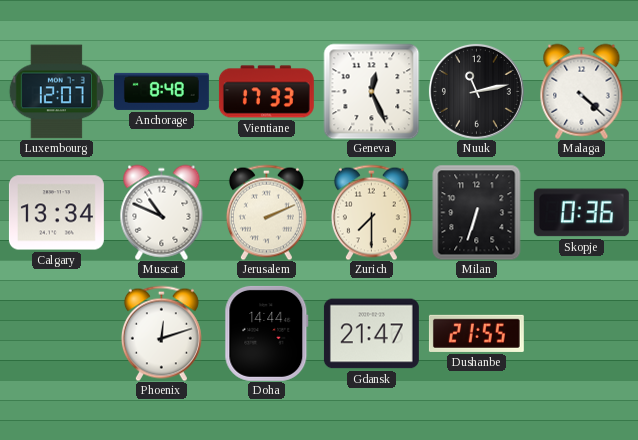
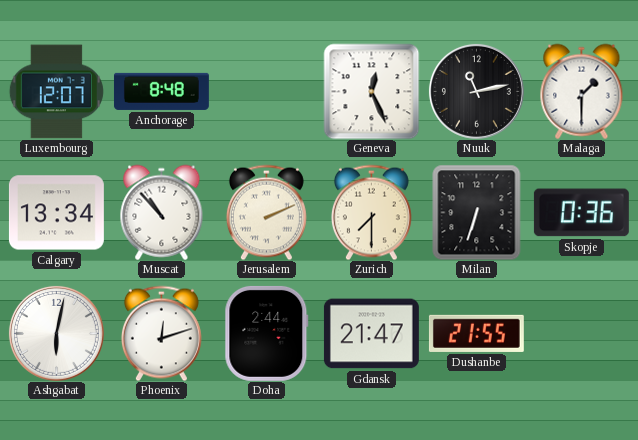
Vientiane: 17:33 -> none (266, 92)
Malaga: 4:22 -> 1:30 (582, 91)
Muscat: 10:49 -> 10:53 (162, 212)
Ashgabat: none -> 6:02 (56, 333)
Doha: 14:44 -> 2:44 (267, 333)
